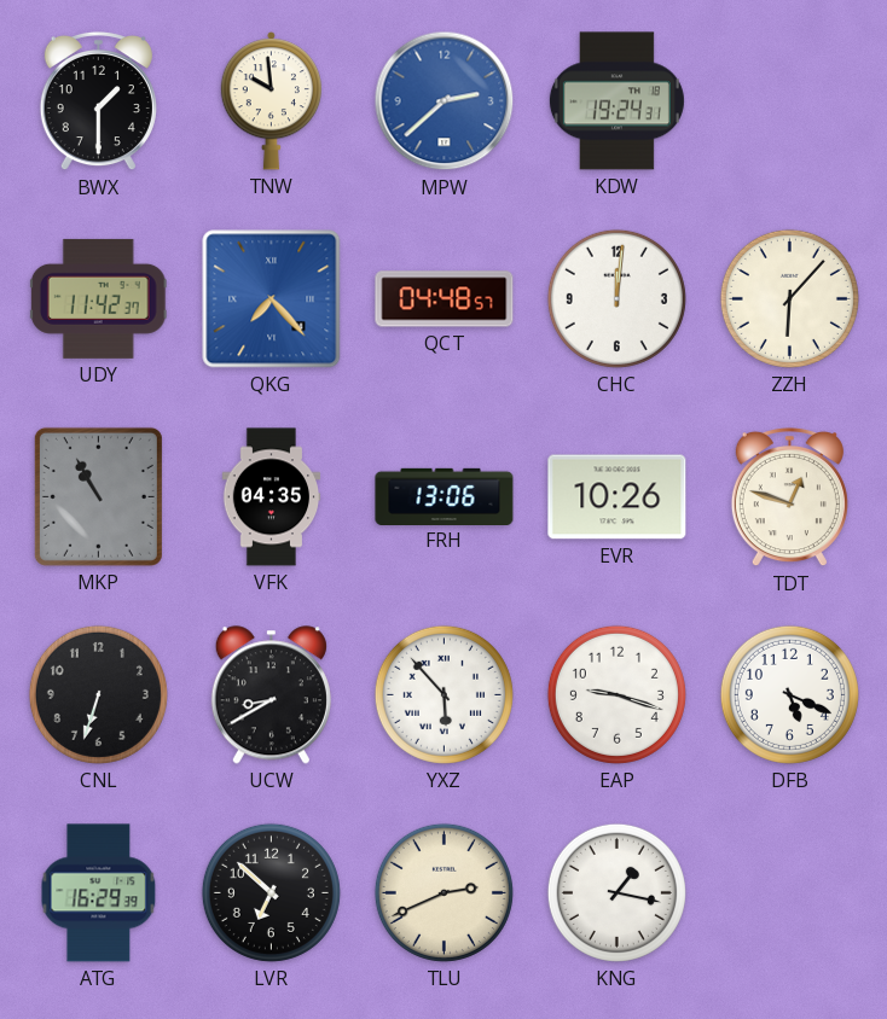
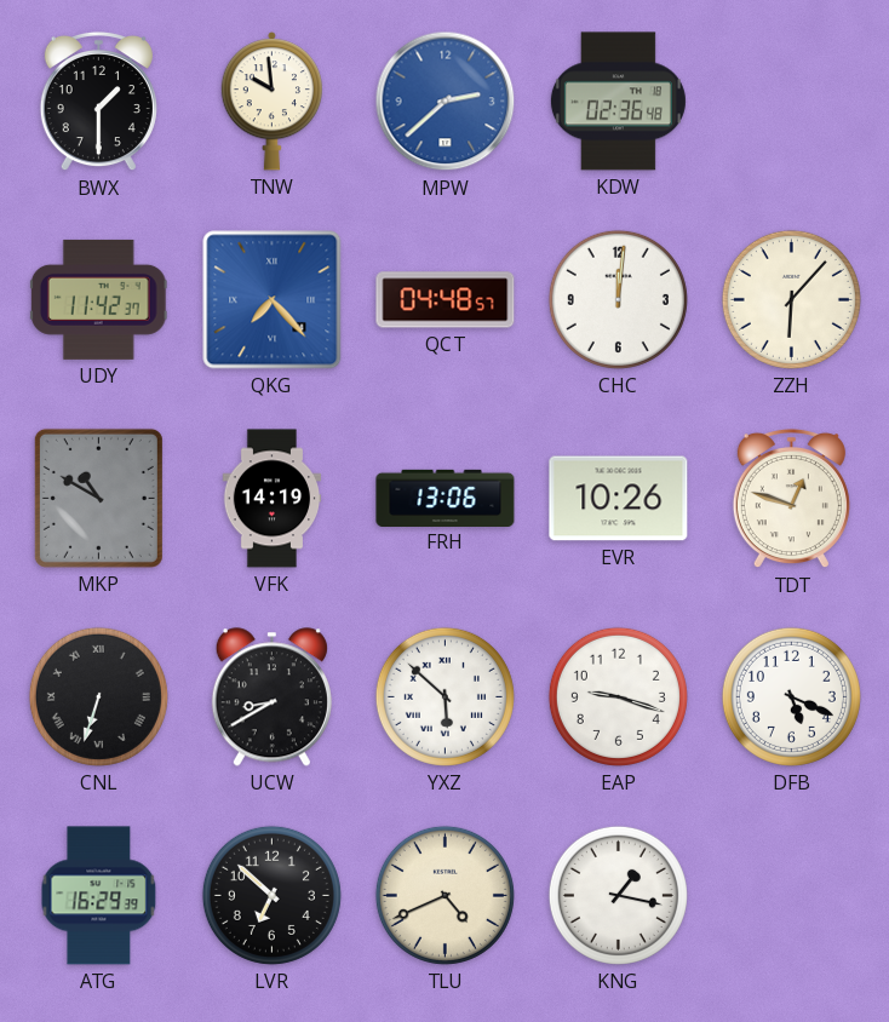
KDW: 19:24 -> 02:36 (618, 102)
MKP: 10:55 -> 10:50 (98, 498)
VFK: 04:35 -> 14:19 (273, 499)
CNL numerals: Arabic -> Roman (98, 696)
YXZ: 5:53 -> 5:52 (444, 696)
TLU: 2:41 -> 4:41 (444, 895)
